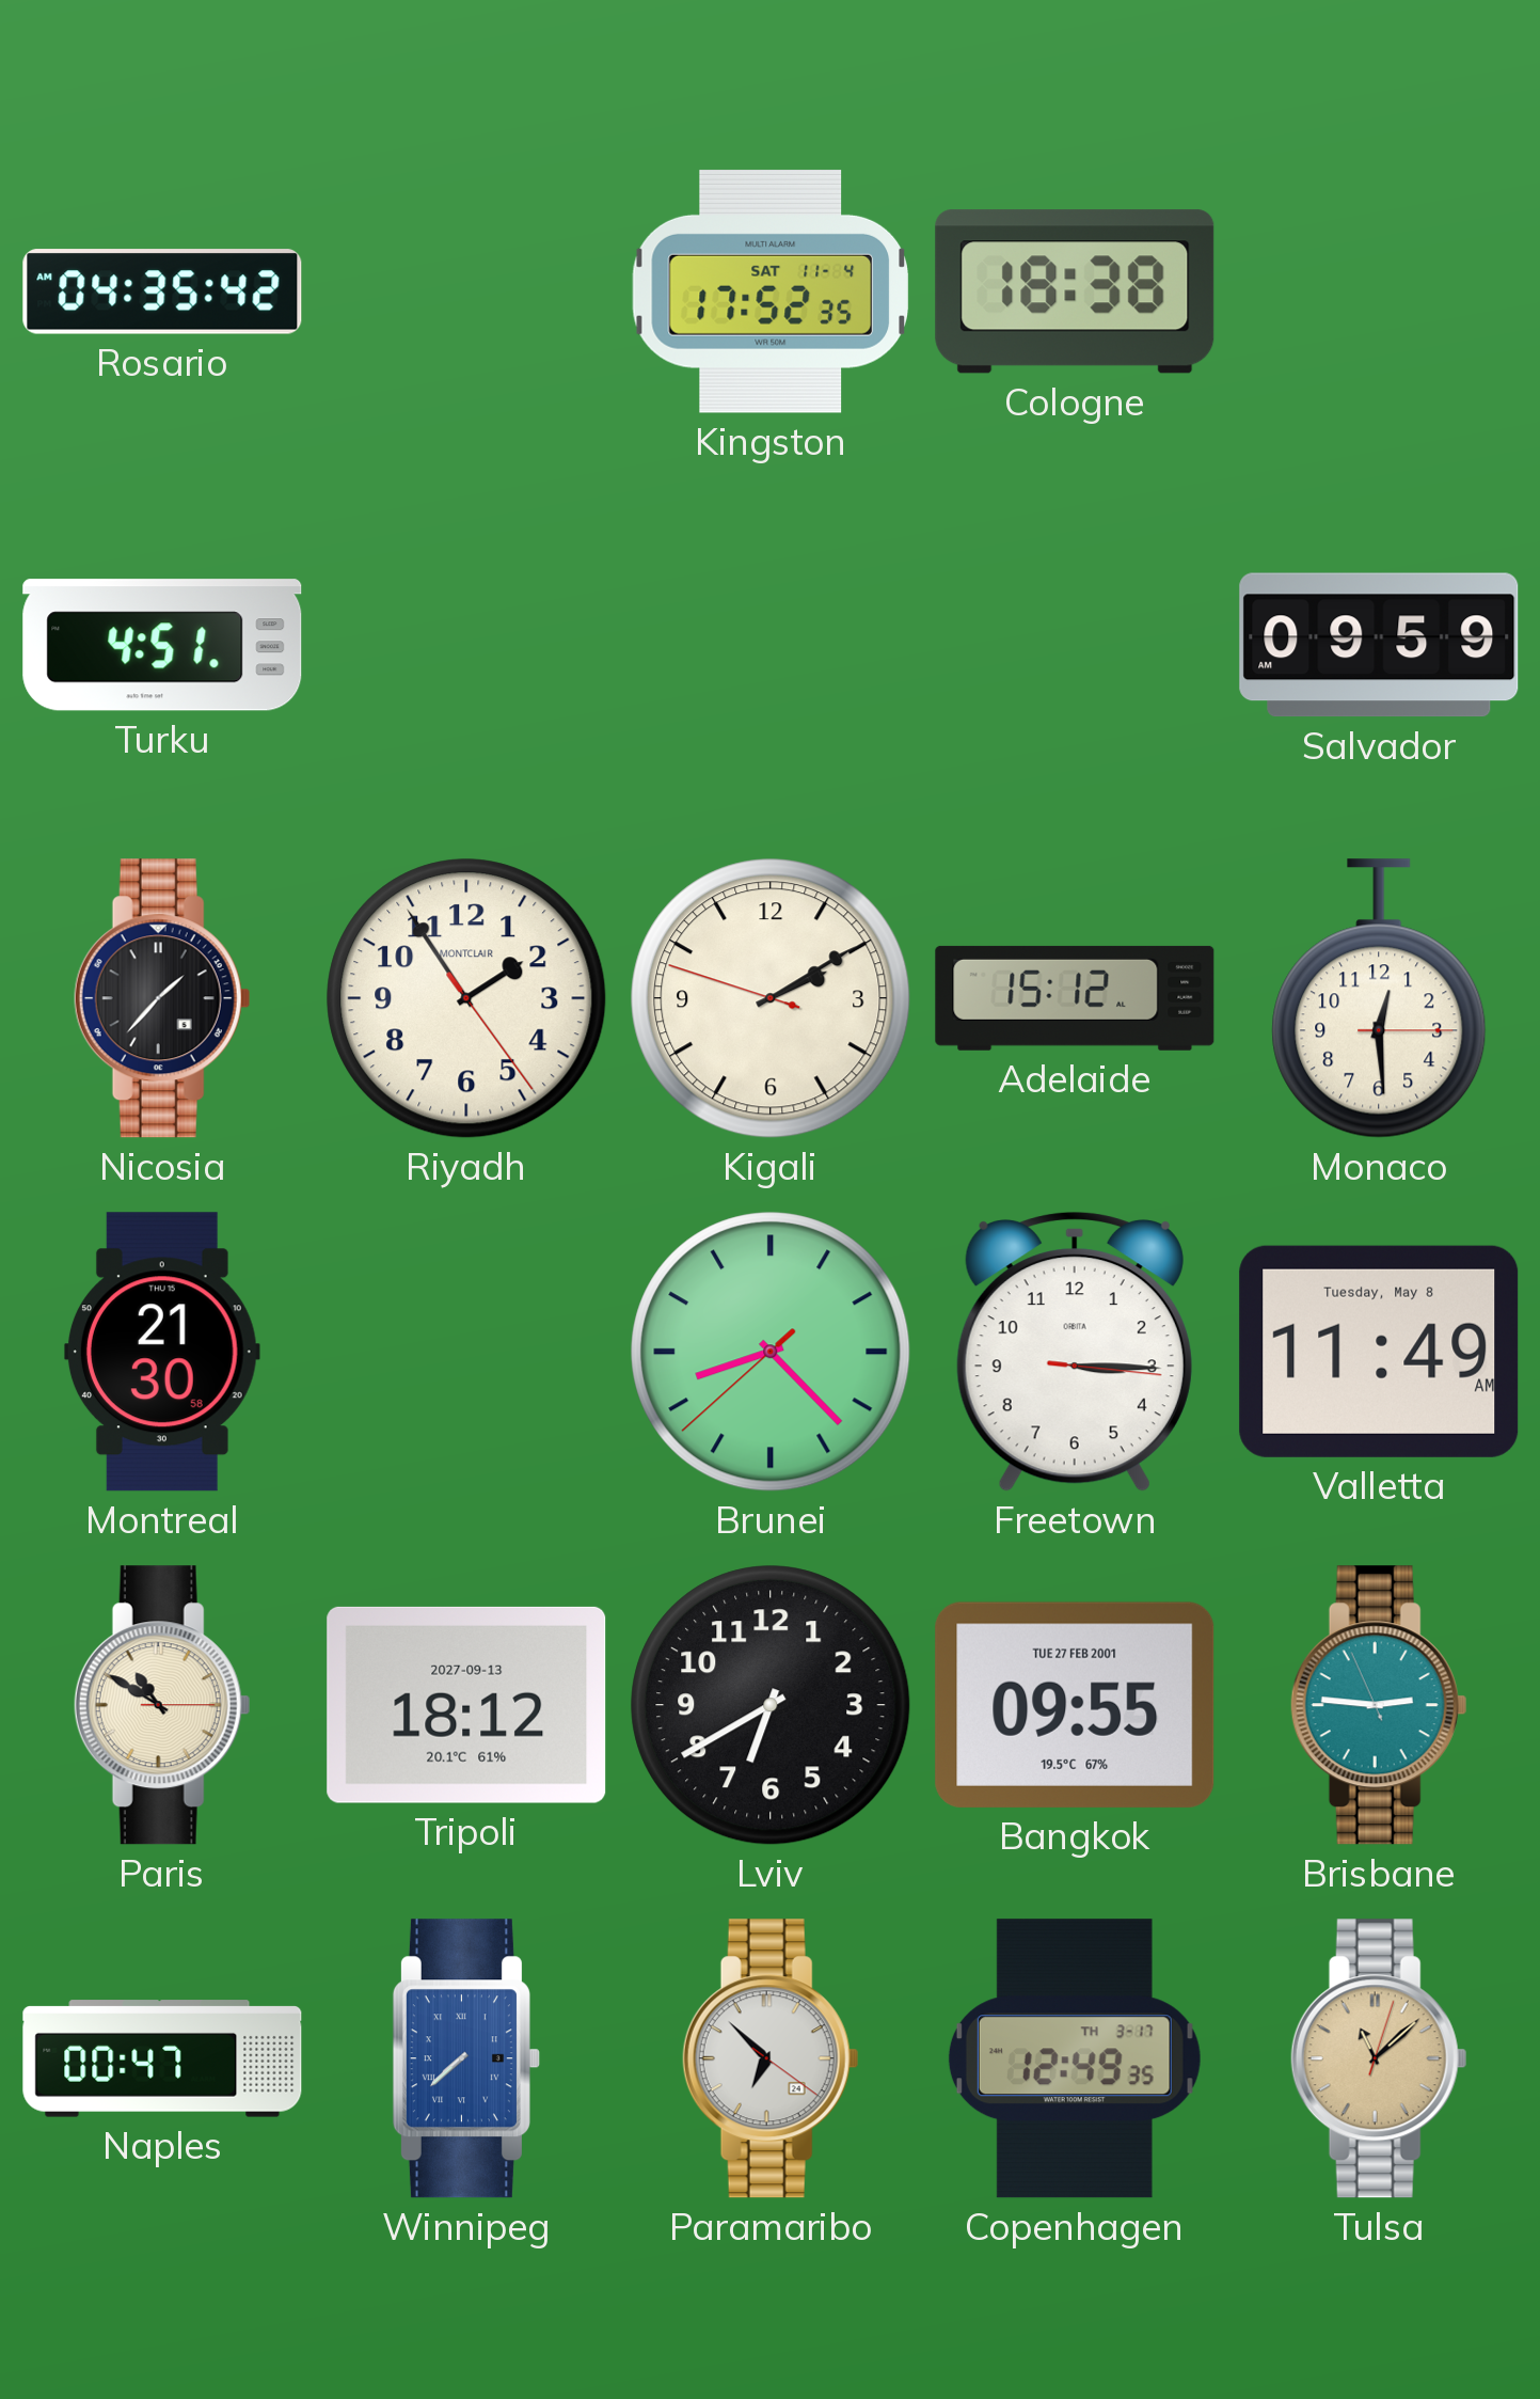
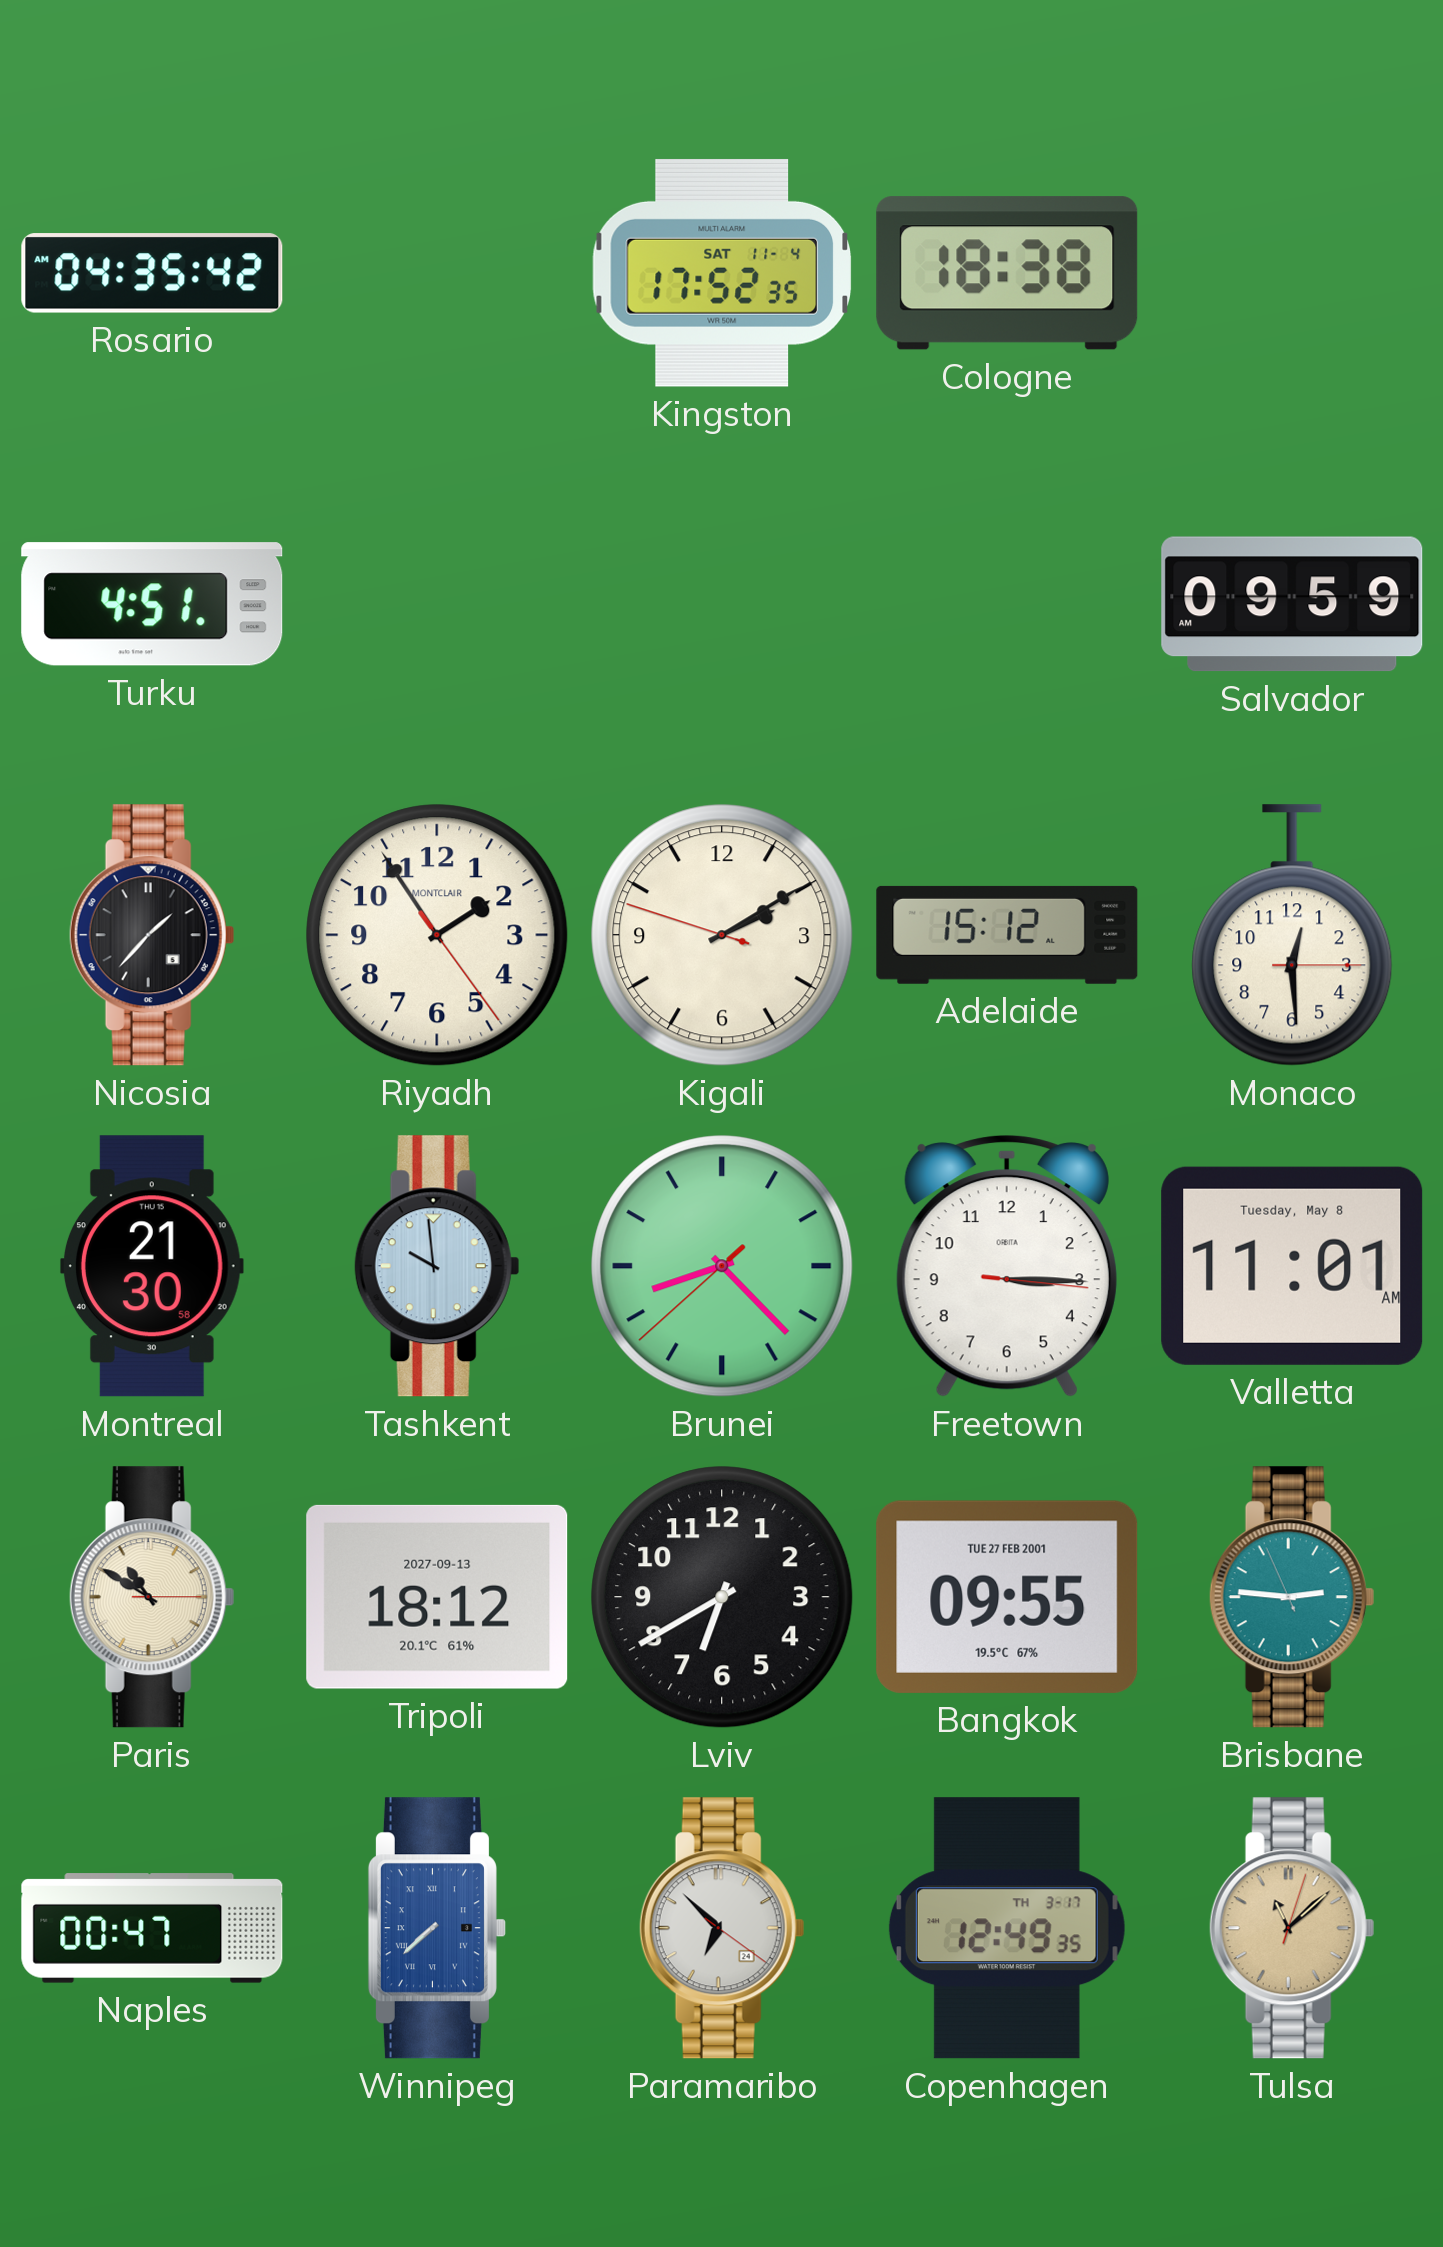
Tashkent: none -> 9:59 (437, 1266)
Valletta: 11:49 -> 11:01 (1292, 1266)
